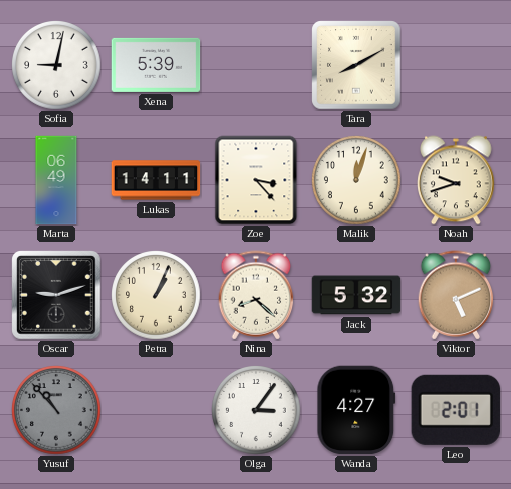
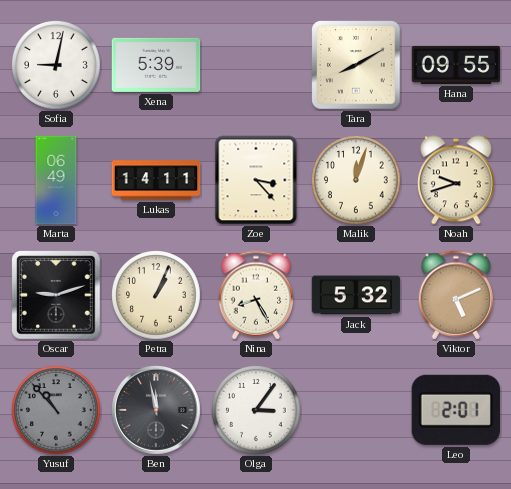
Hana: none -> 09:55 (456, 65)
Nina: 8:22 -> 8:25 (256, 295)
Ben: none -> 11:58 (157, 411)
Wanda: 4:27 -> none (356, 410)
